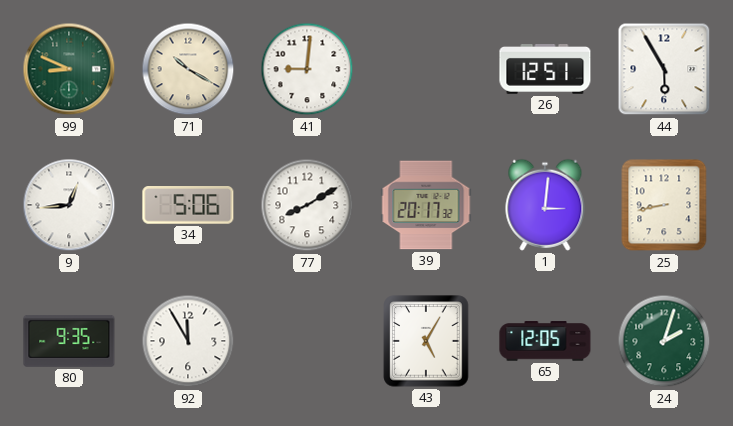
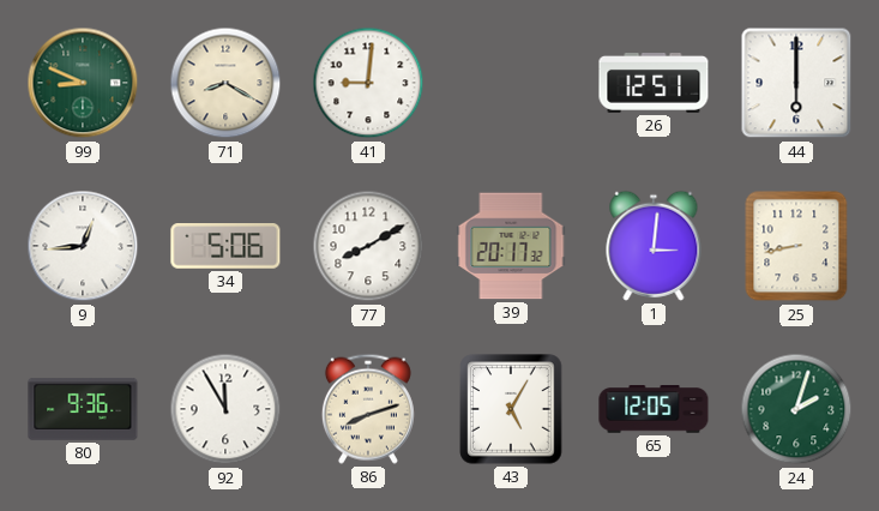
71: 10:20 -> 8:20 (225, 83)
44: 5:55 -> 6:00 (796, 83)
80: 9:35 -> 9:36 (83, 410)
86: none -> 8:12 (368, 409)
